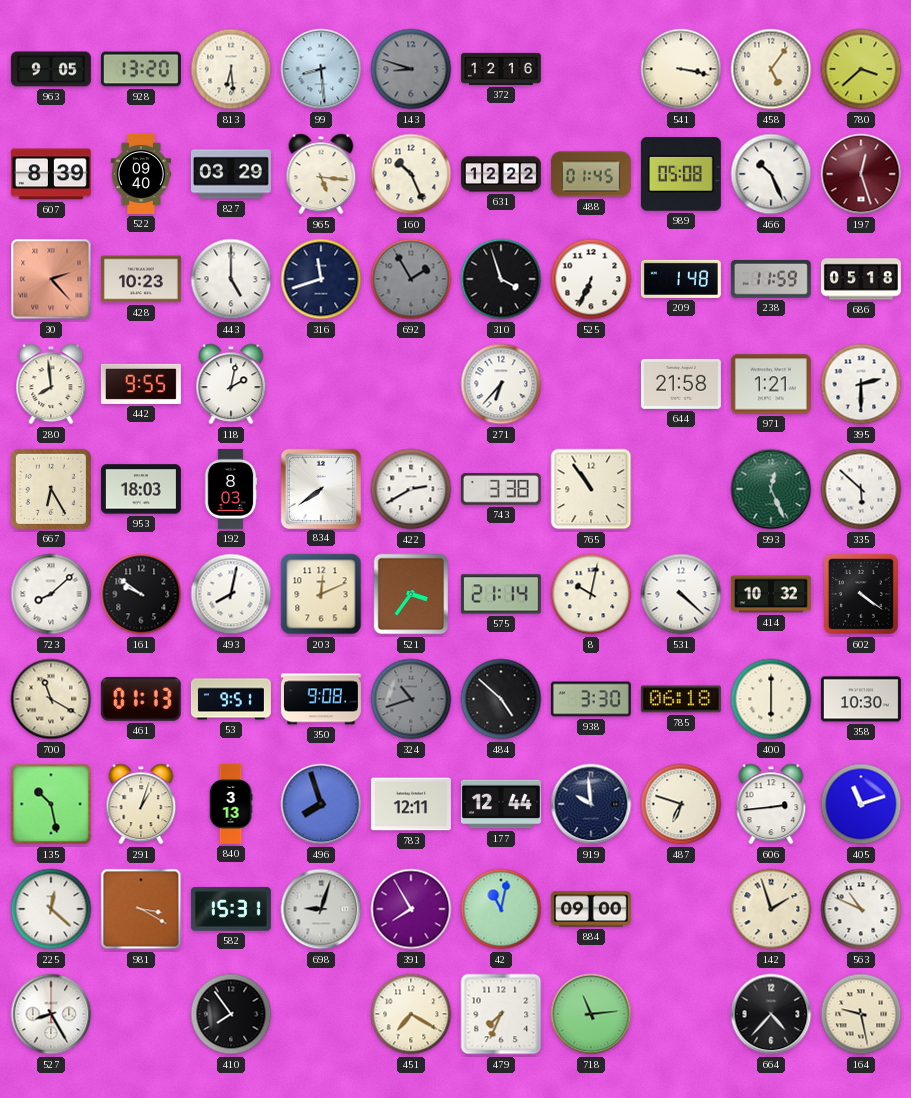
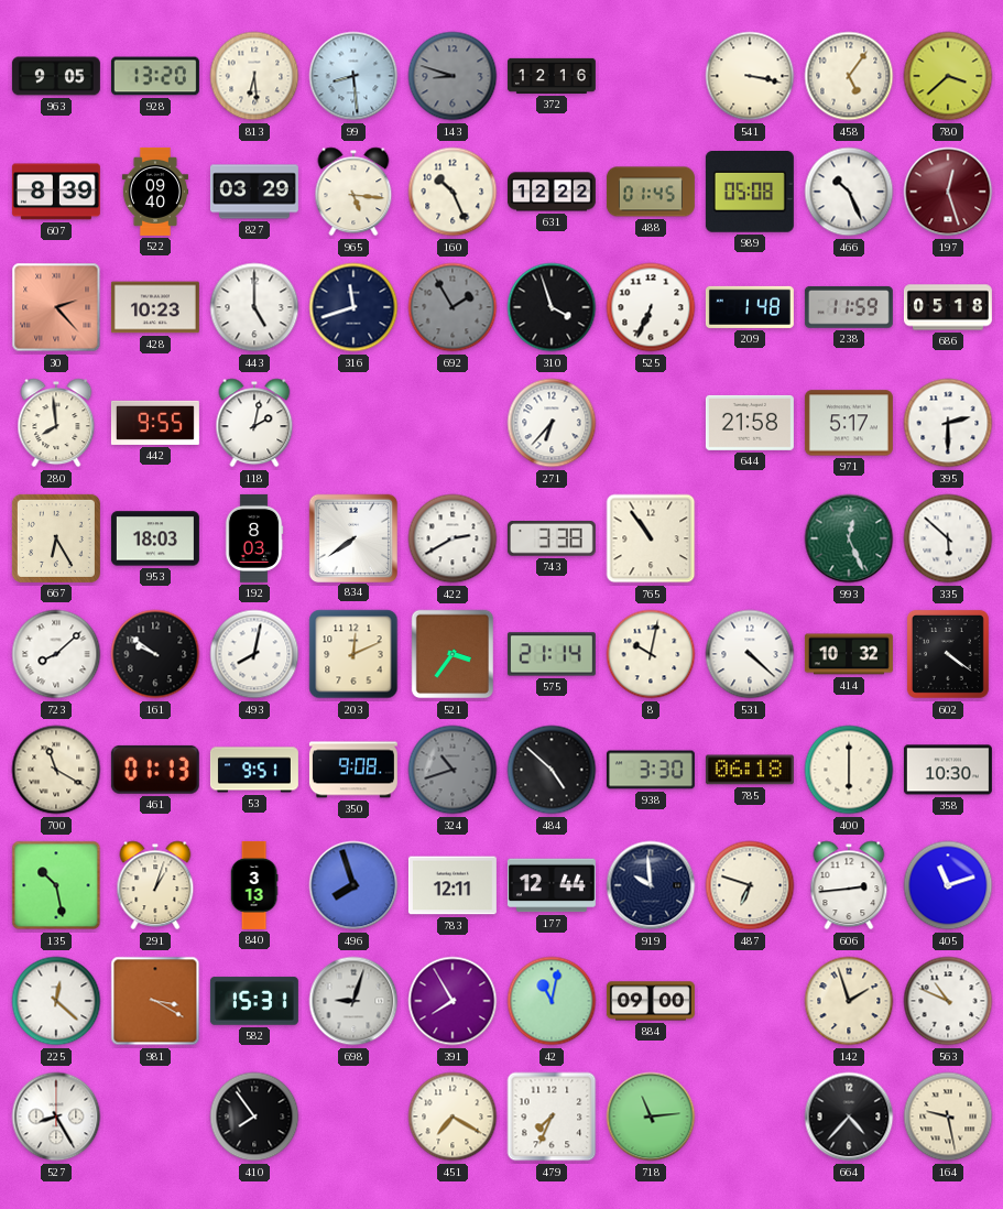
971: 1:21 -> 5:17 (849, 423)
